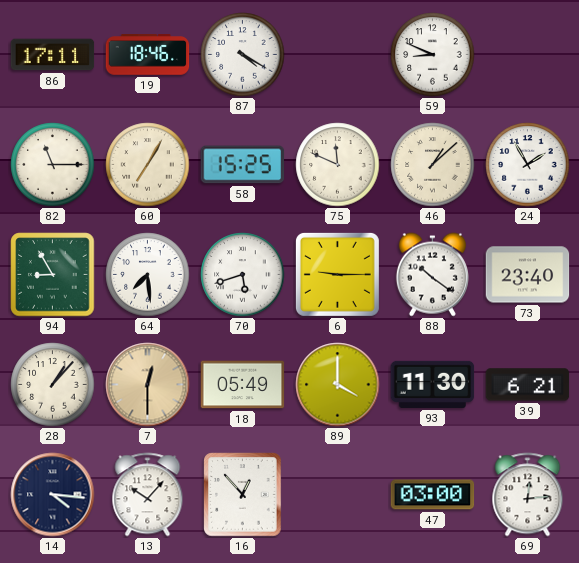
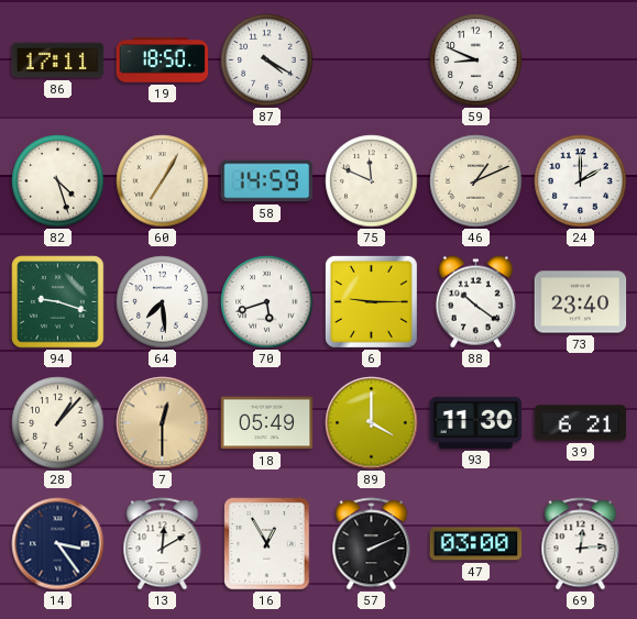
19: 18:46 -> 18:50 (163, 60)
82: 11:15 -> 4:27 (58, 181)
58: 15:25 -> 14:59 (267, 181)
46: 1:08 -> 1:11 (476, 181)
24: 1:55 -> 2:00 (581, 181)
94: 8:55 -> 9:18 (58, 302)
14: 4:16 -> 3:24 (58, 544)
13: 10:07 -> 12:10 (163, 544)
16: 12:53 -> 12:55 (267, 544)
57: none -> 2:11 (372, 544)
